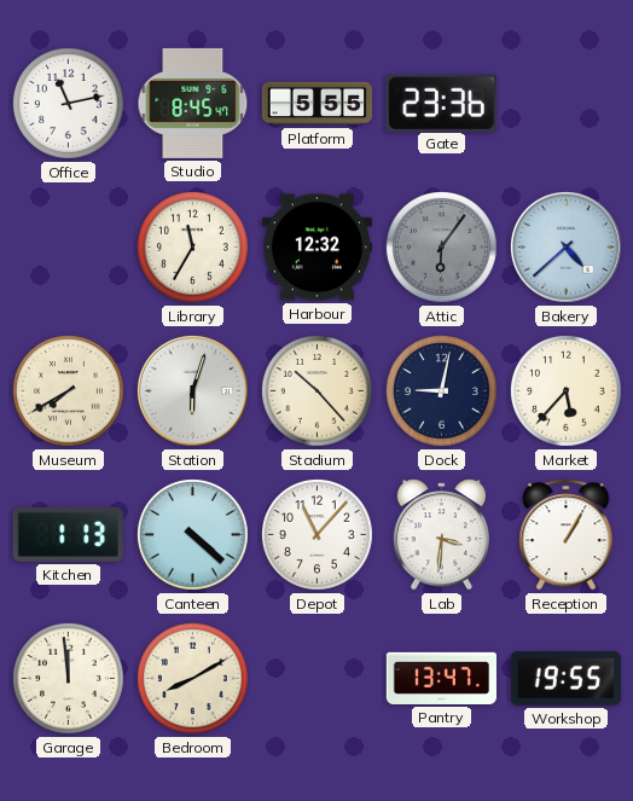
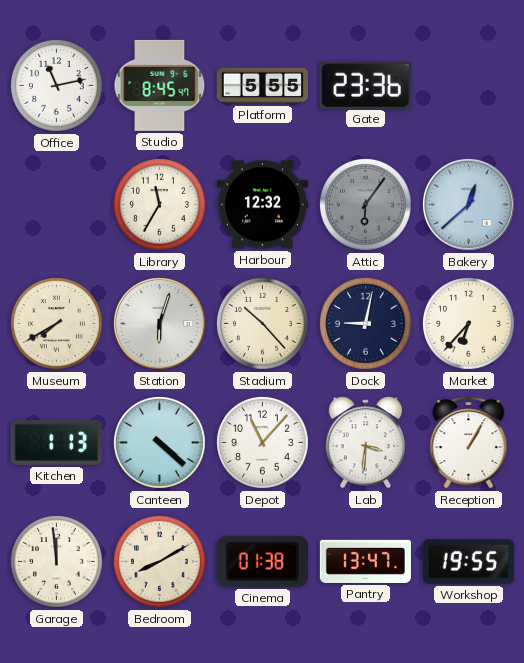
Bakery: 4:38 -> 12:38 (468, 204)
Market: 5:37 -> 6:37 (469, 324)
Cinema: none -> 01:38 (262, 561)
